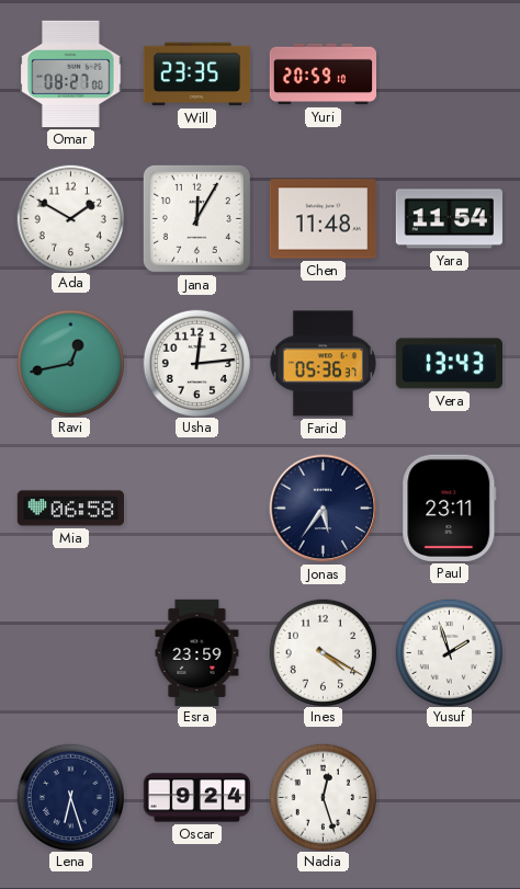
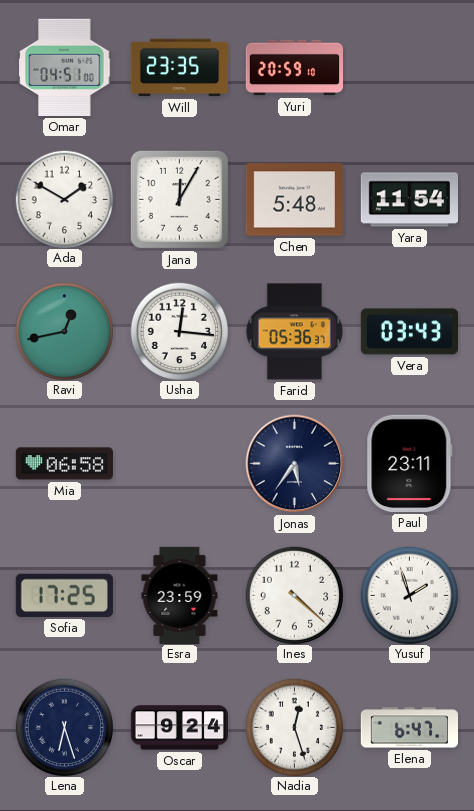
Omar: 08:27 -> 04:51 (65, 67)
Chen: 11:48 -> 5:48 (294, 200)
Usha: 12:14 -> 12:16 (179, 331)
Vera: 13:43 -> 03:43 (409, 332)
Sofia: none -> 17:25 (64, 595)
Ines: 4:20 -> 4:22 (294, 595)
Elena: none -> 6:47 (409, 728)
